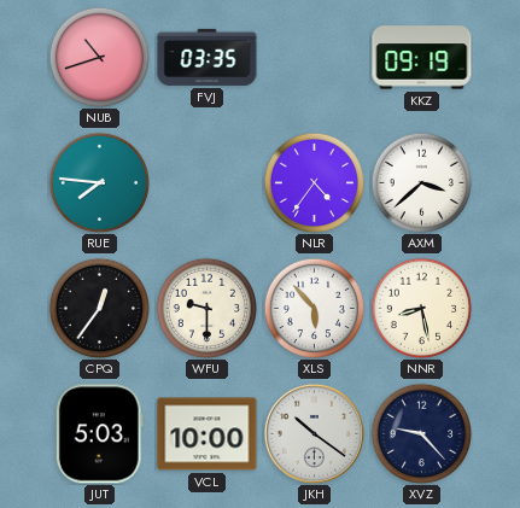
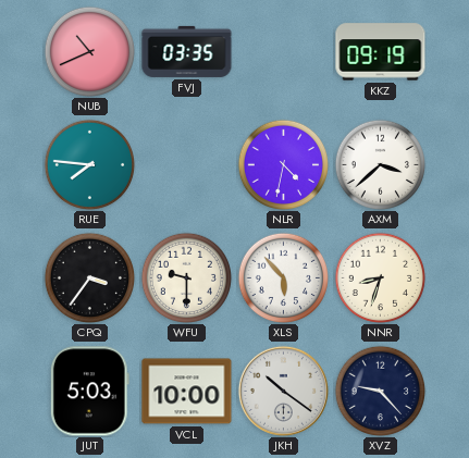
NUB: 10:42 -> 10:41 (89, 51)
NLR: 4:36 -> 4:32 (283, 164)
CPQ: 12:36 -> 3:36 (89, 277)
NNR: 8:28 -> 8:33 (380, 277)
